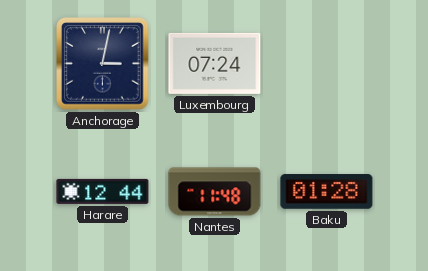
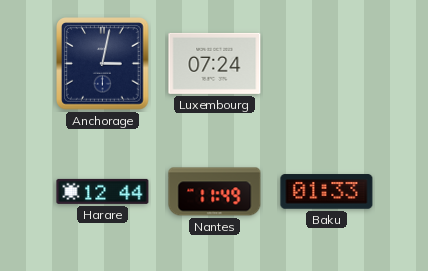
Nantes: 11:48 -> 11:49 (215, 192)
Baku: 01:28 -> 01:33 (327, 192)
